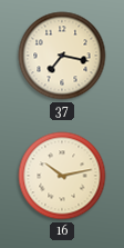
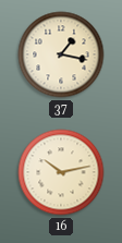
37: 7:17 -> 1:17 (61, 54)
